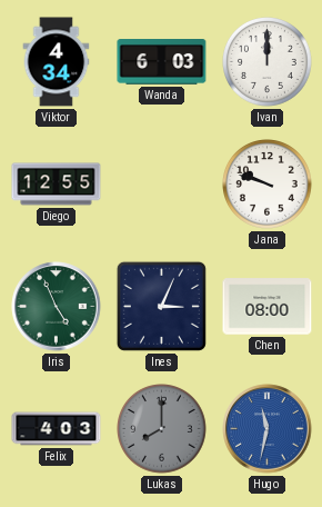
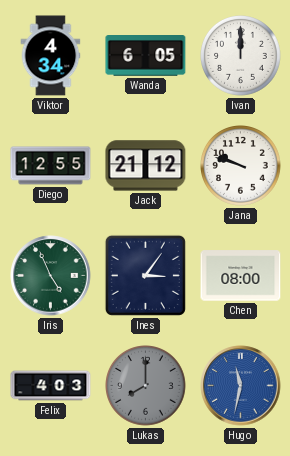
Wanda: 6:03 -> 6:05 (146, 56)
Jack: none -> 21:12 (146, 166)
Ines: 3:04 -> 3:06 (145, 275)
